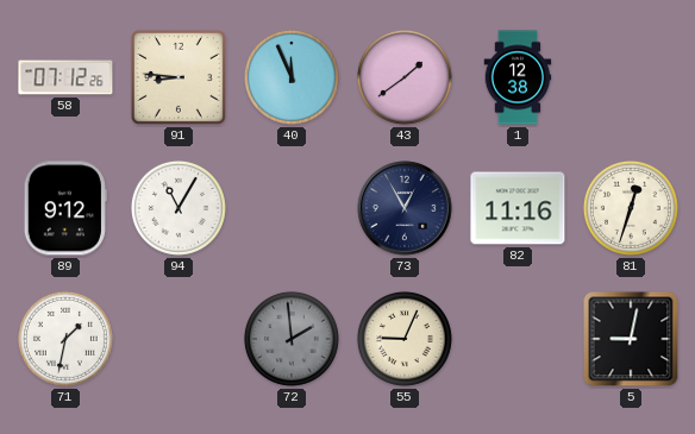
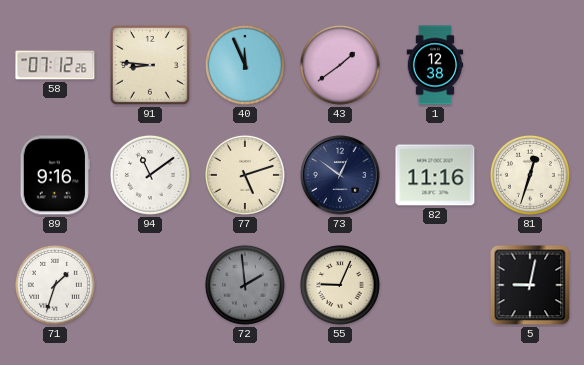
89: 9:12 -> 9:16 (55, 175)
94: 11:05 -> 11:09 (150, 175)
77: none -> 5:12 (245, 175)
73: 12:55 -> 12:51 (340, 175)
71: 1:32 -> 1:33 (55, 285)
